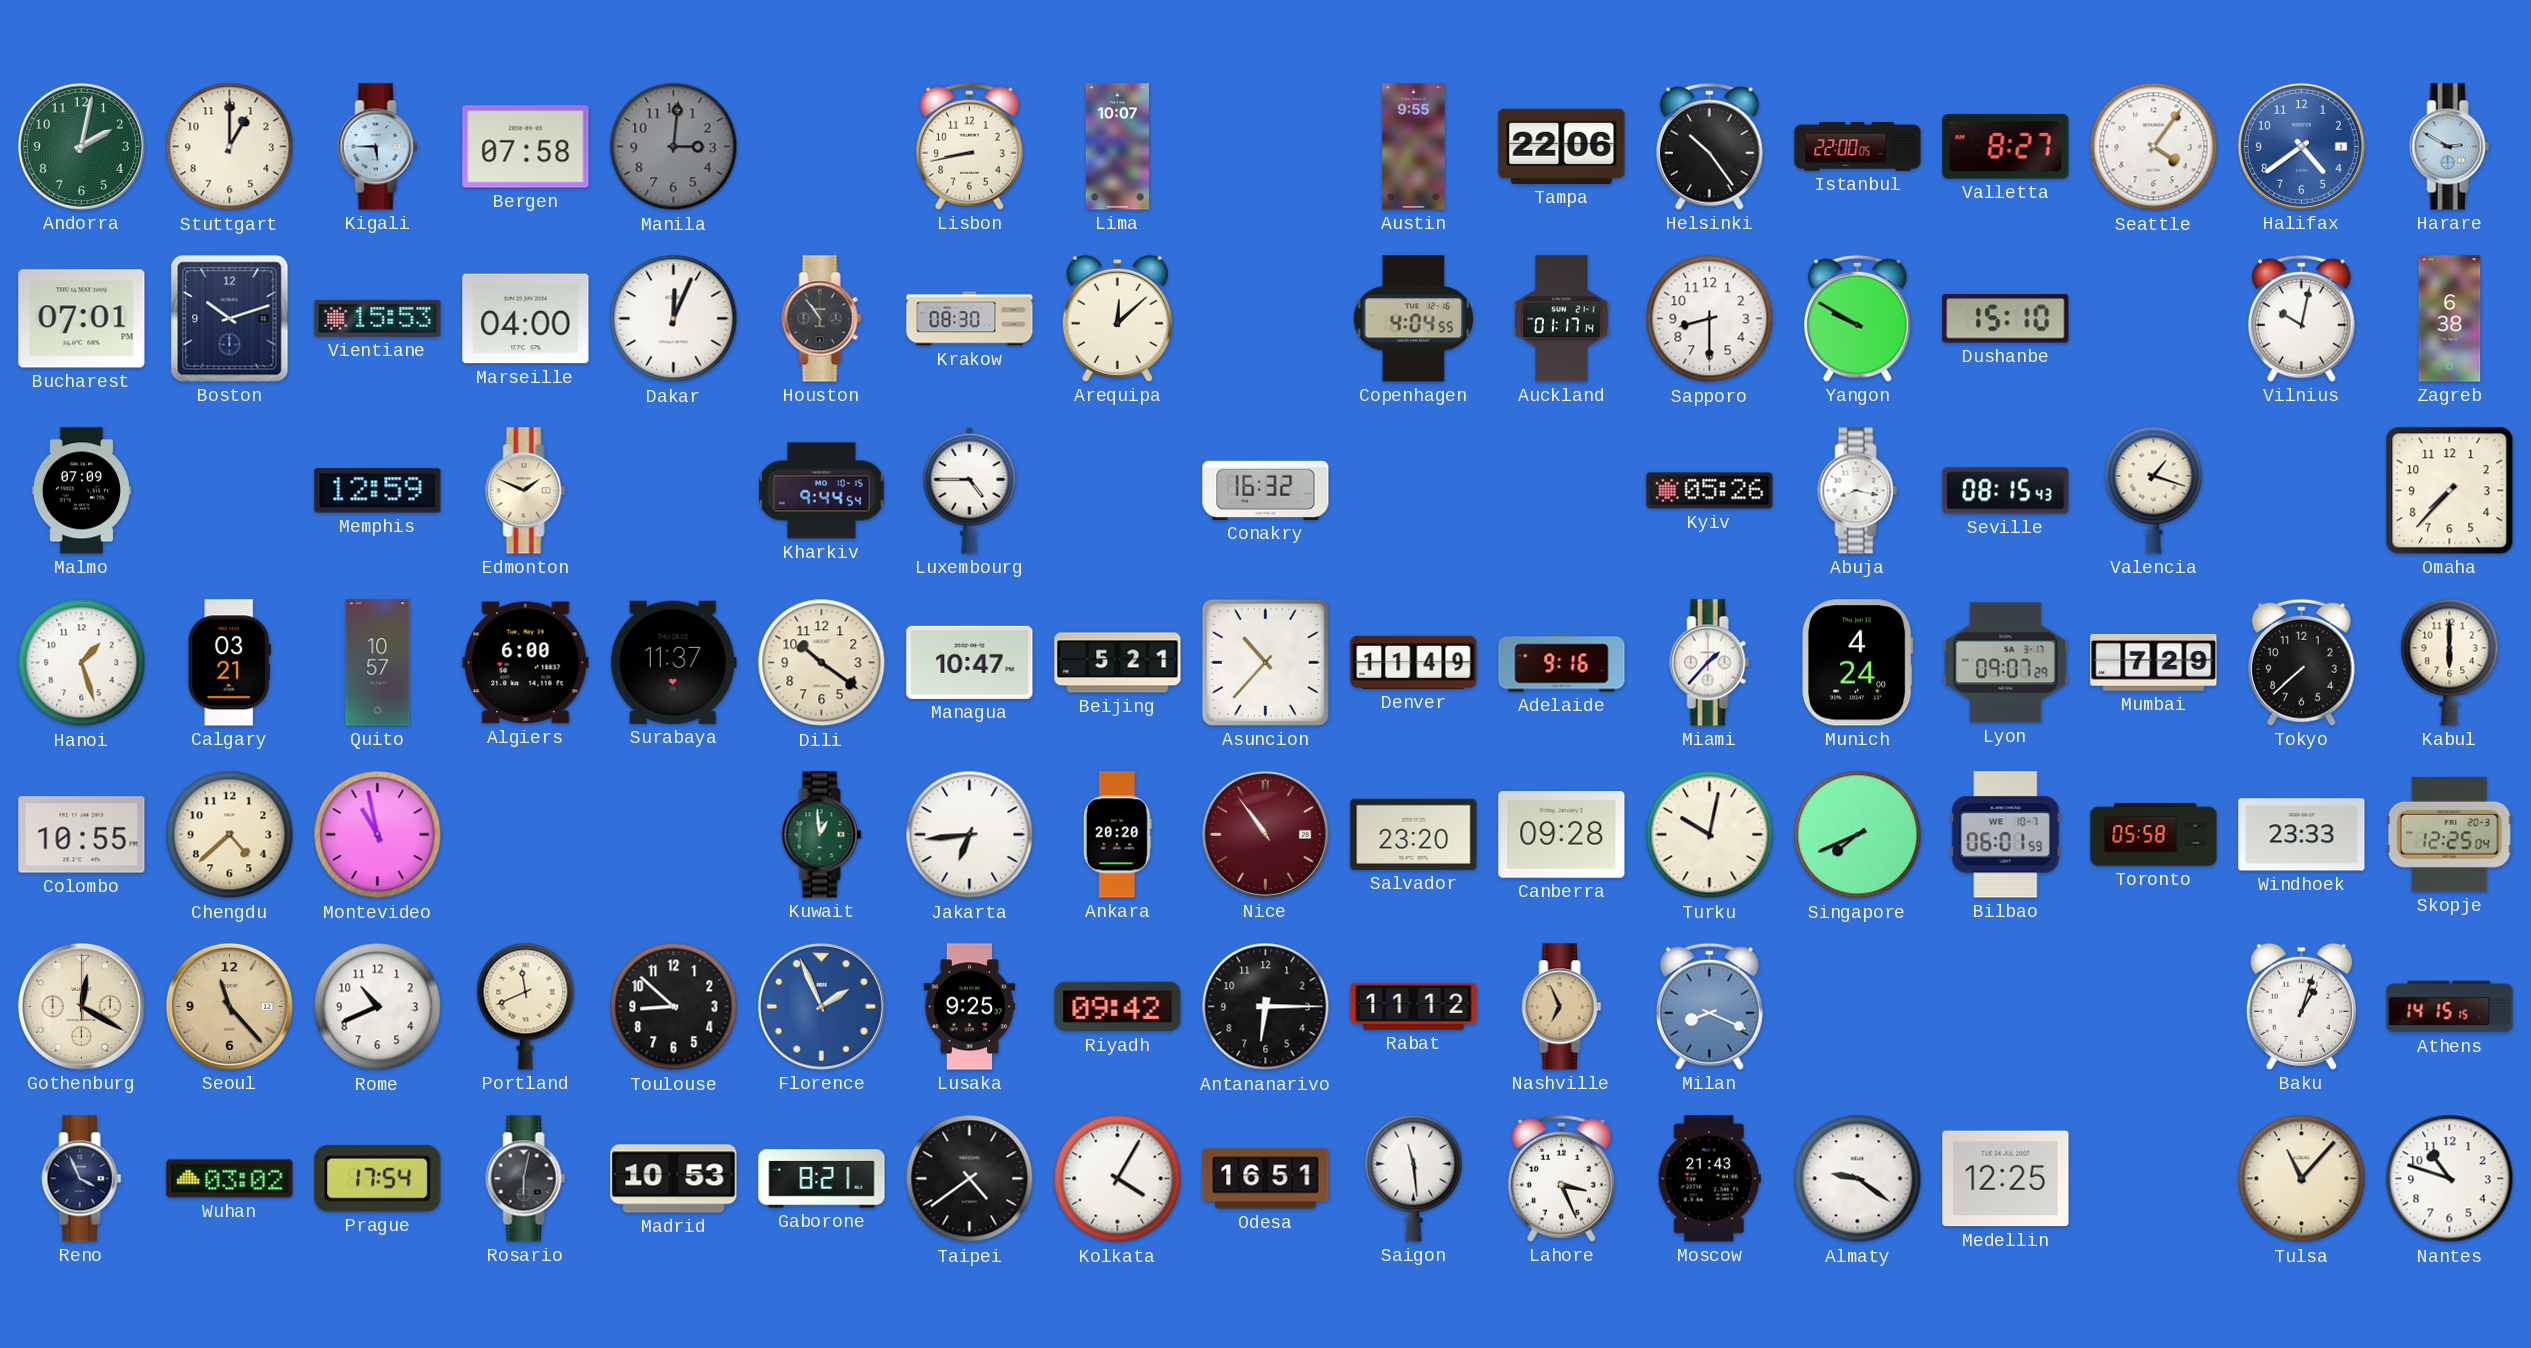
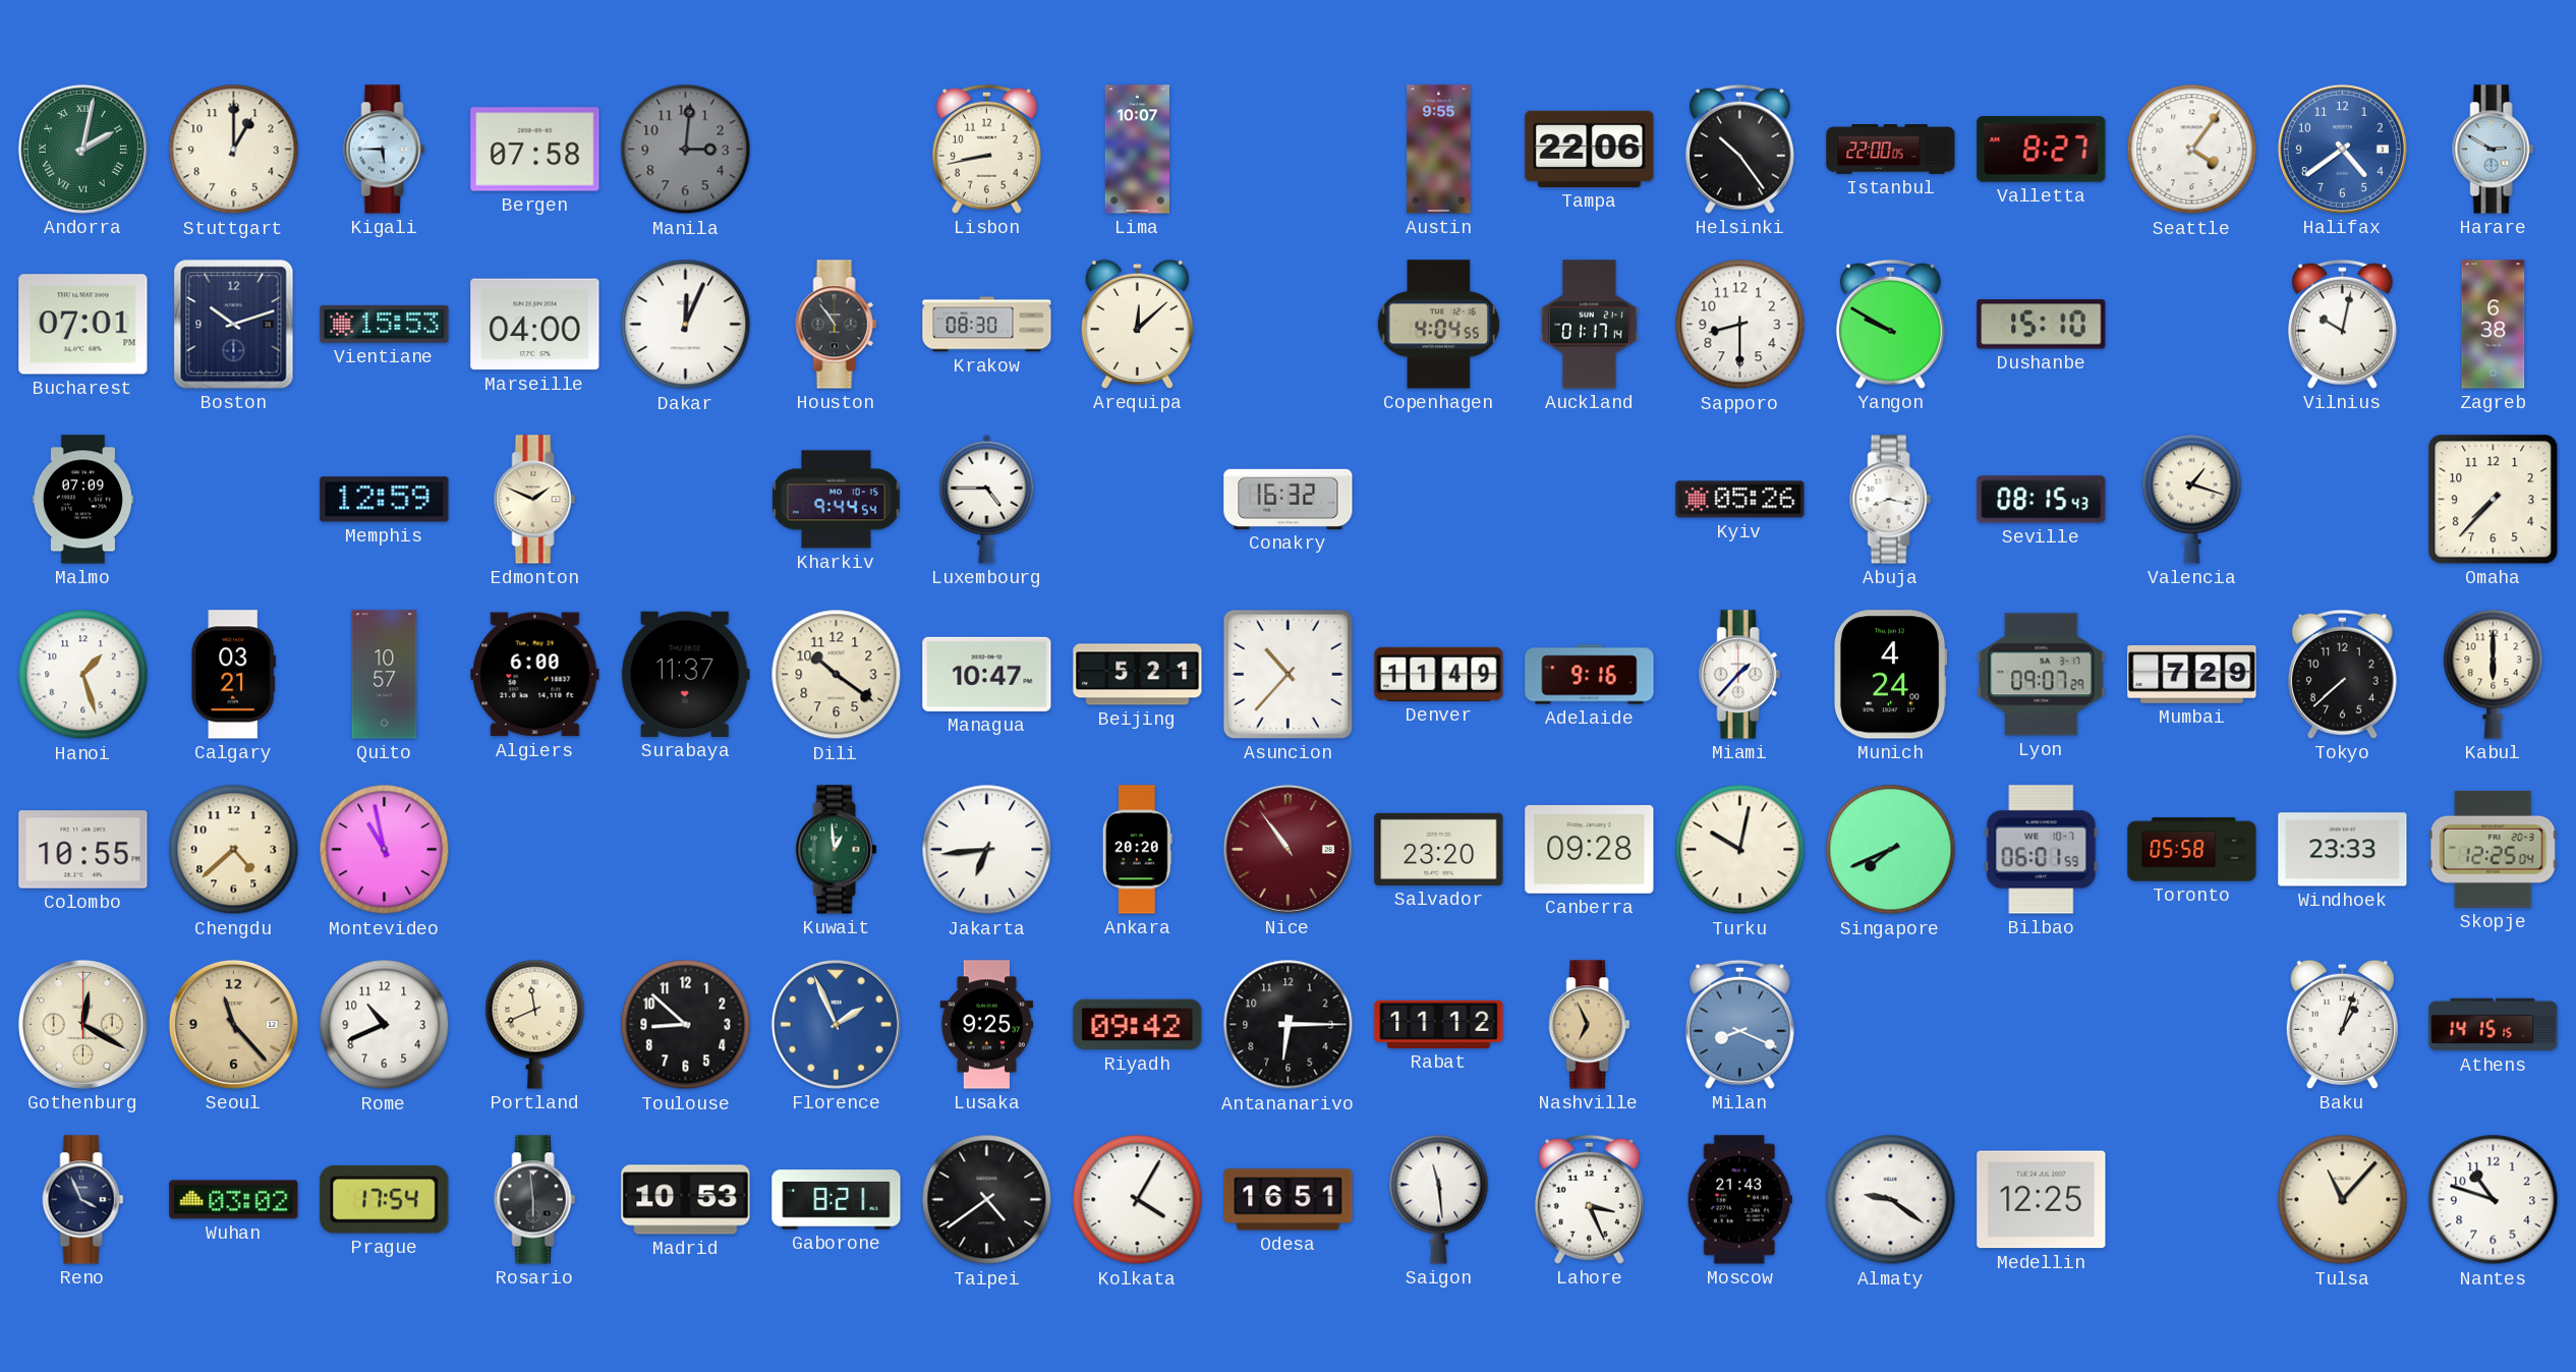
Andorra numerals: Arabic -> Roman (82, 149)
Rosario: 6:02 -> 5:59 (535, 1200)
